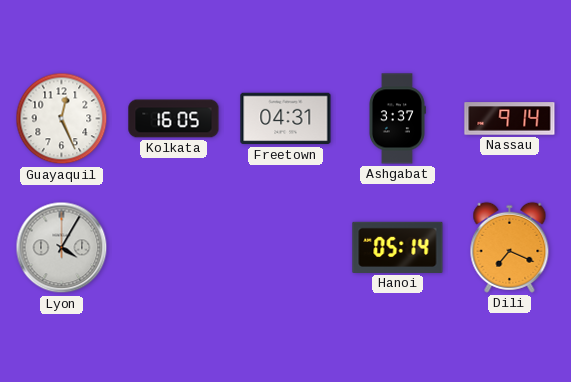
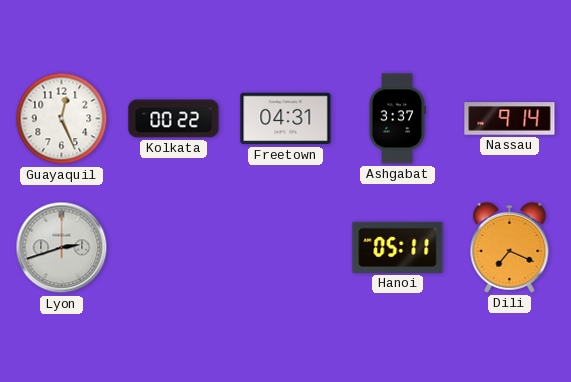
Kolkata: 16:05 -> 00:22 (174, 119)
Lyon: 4:05 -> 2:42 (62, 248)
Hanoi: 05:14 -> 05:11 (398, 247)
